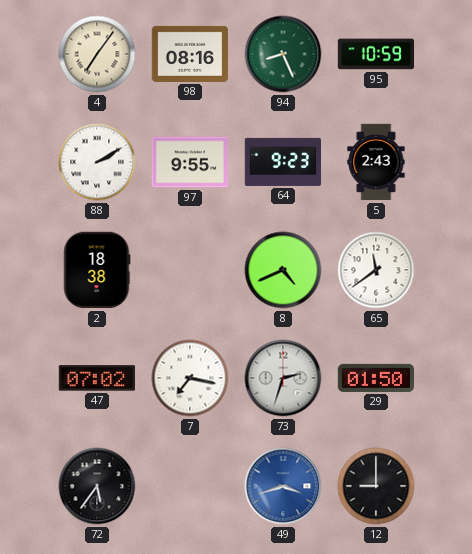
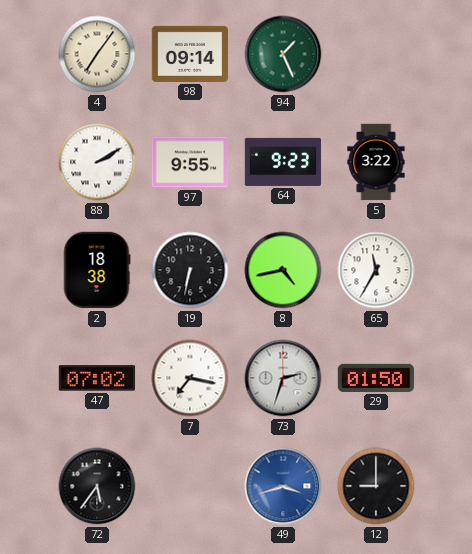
98: 08:16 -> 09:14 (190, 54)
94: 8:26 -> 1:26 (283, 54)
95: 10:59 -> none (376, 54)
5: 2:43 -> 3:22 (376, 162)
19: none -> 6:32 (190, 270)
8: 4:41 -> 4:43 (283, 270)
65: 11:39 -> 11:35 (376, 270)
